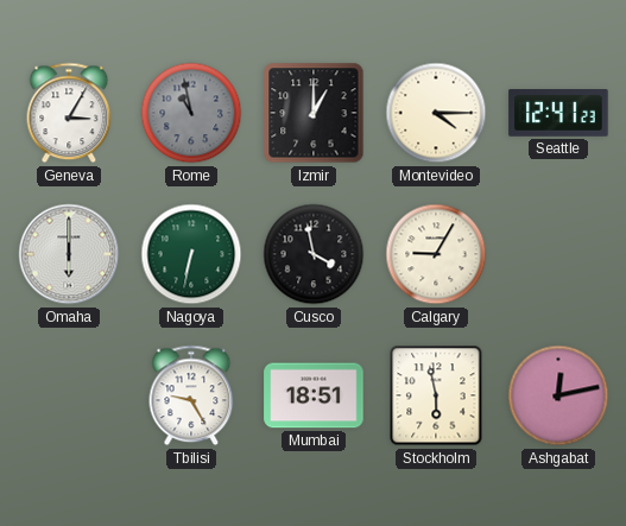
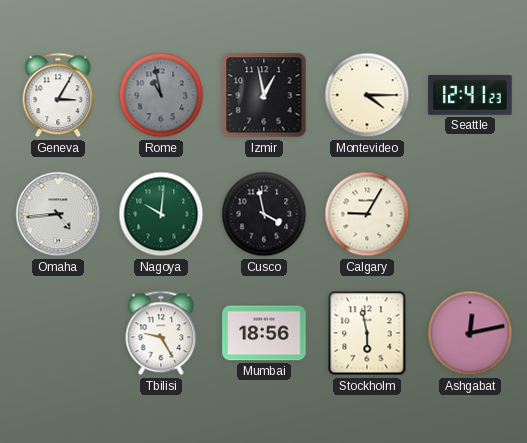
Izmir: 1:00 -> 12:58 (264, 95)
Omaha: 6:00 -> 4:44 (58, 214)
Nagoya: 6:32 -> 10:01 (161, 214)
Mumbai: 18:51 -> 18:56 (264, 333)
